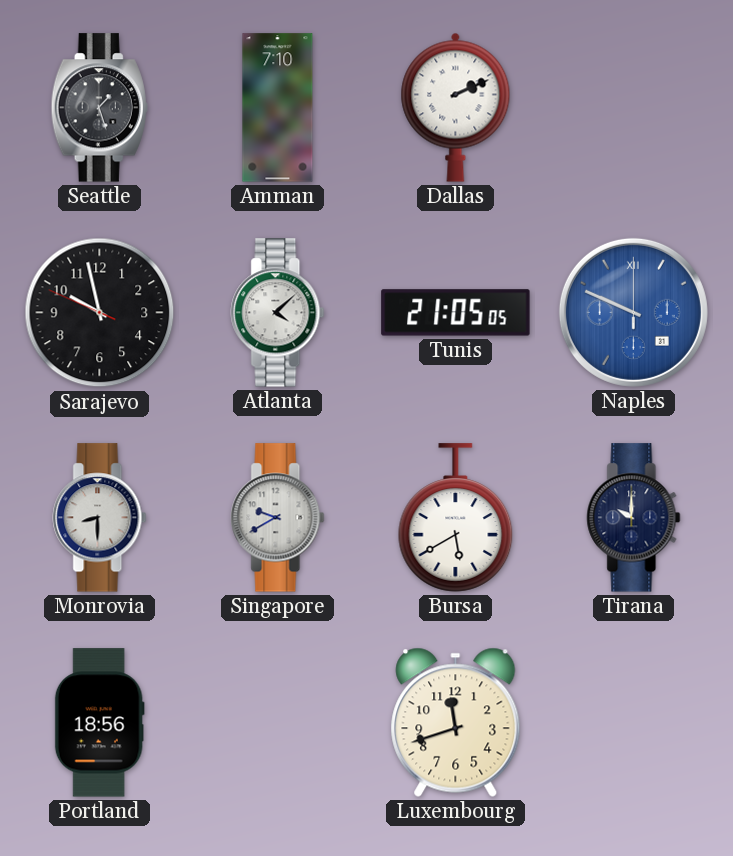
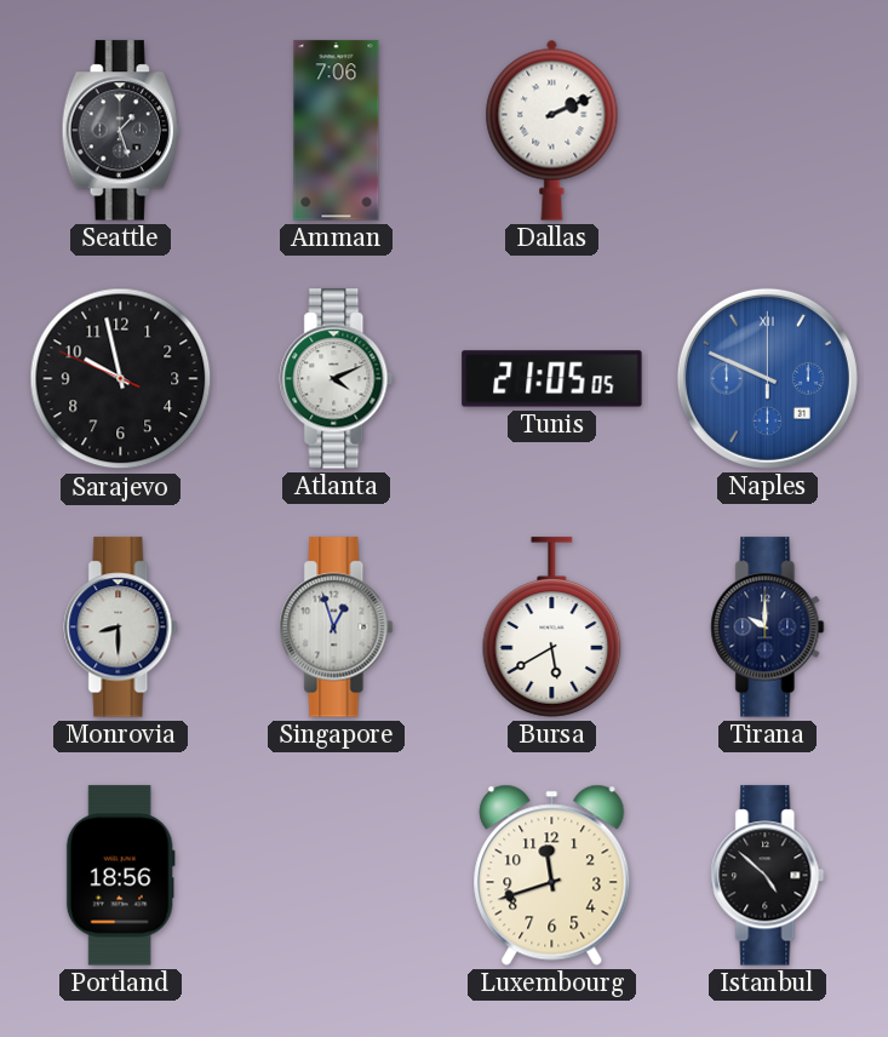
Amman: 7:10 -> 7:06 (337, 131)
Atlanta: 4:08 -> 4:11 (337, 379)
Singapore: 9:40 -> 12:57 (337, 628)
Istanbul: none -> 4:52 (768, 876)
